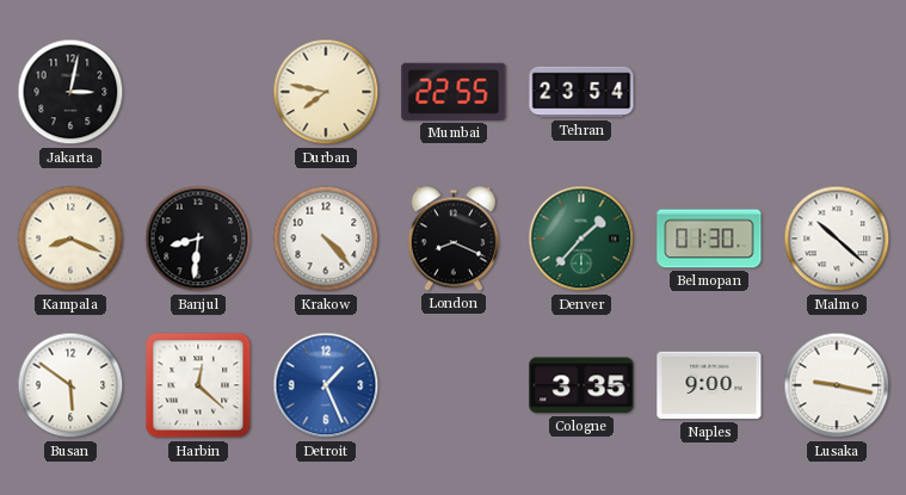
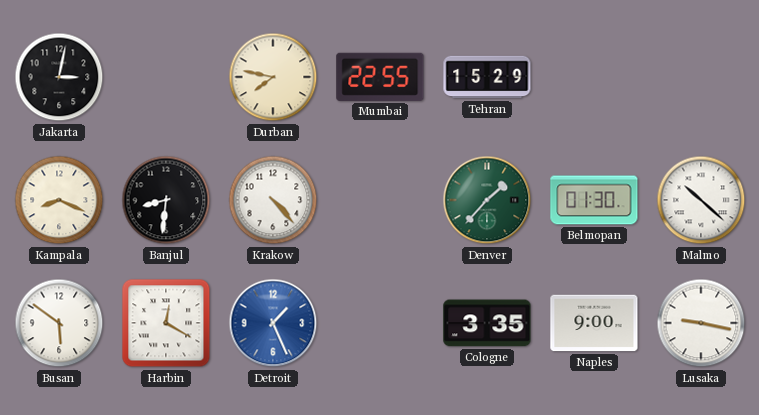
Tehran: 23:54 -> 15:29 (487, 77)
London: 8:19 -> none (454, 239)
Harbin: 12:22 -> 12:20 (166, 323)
